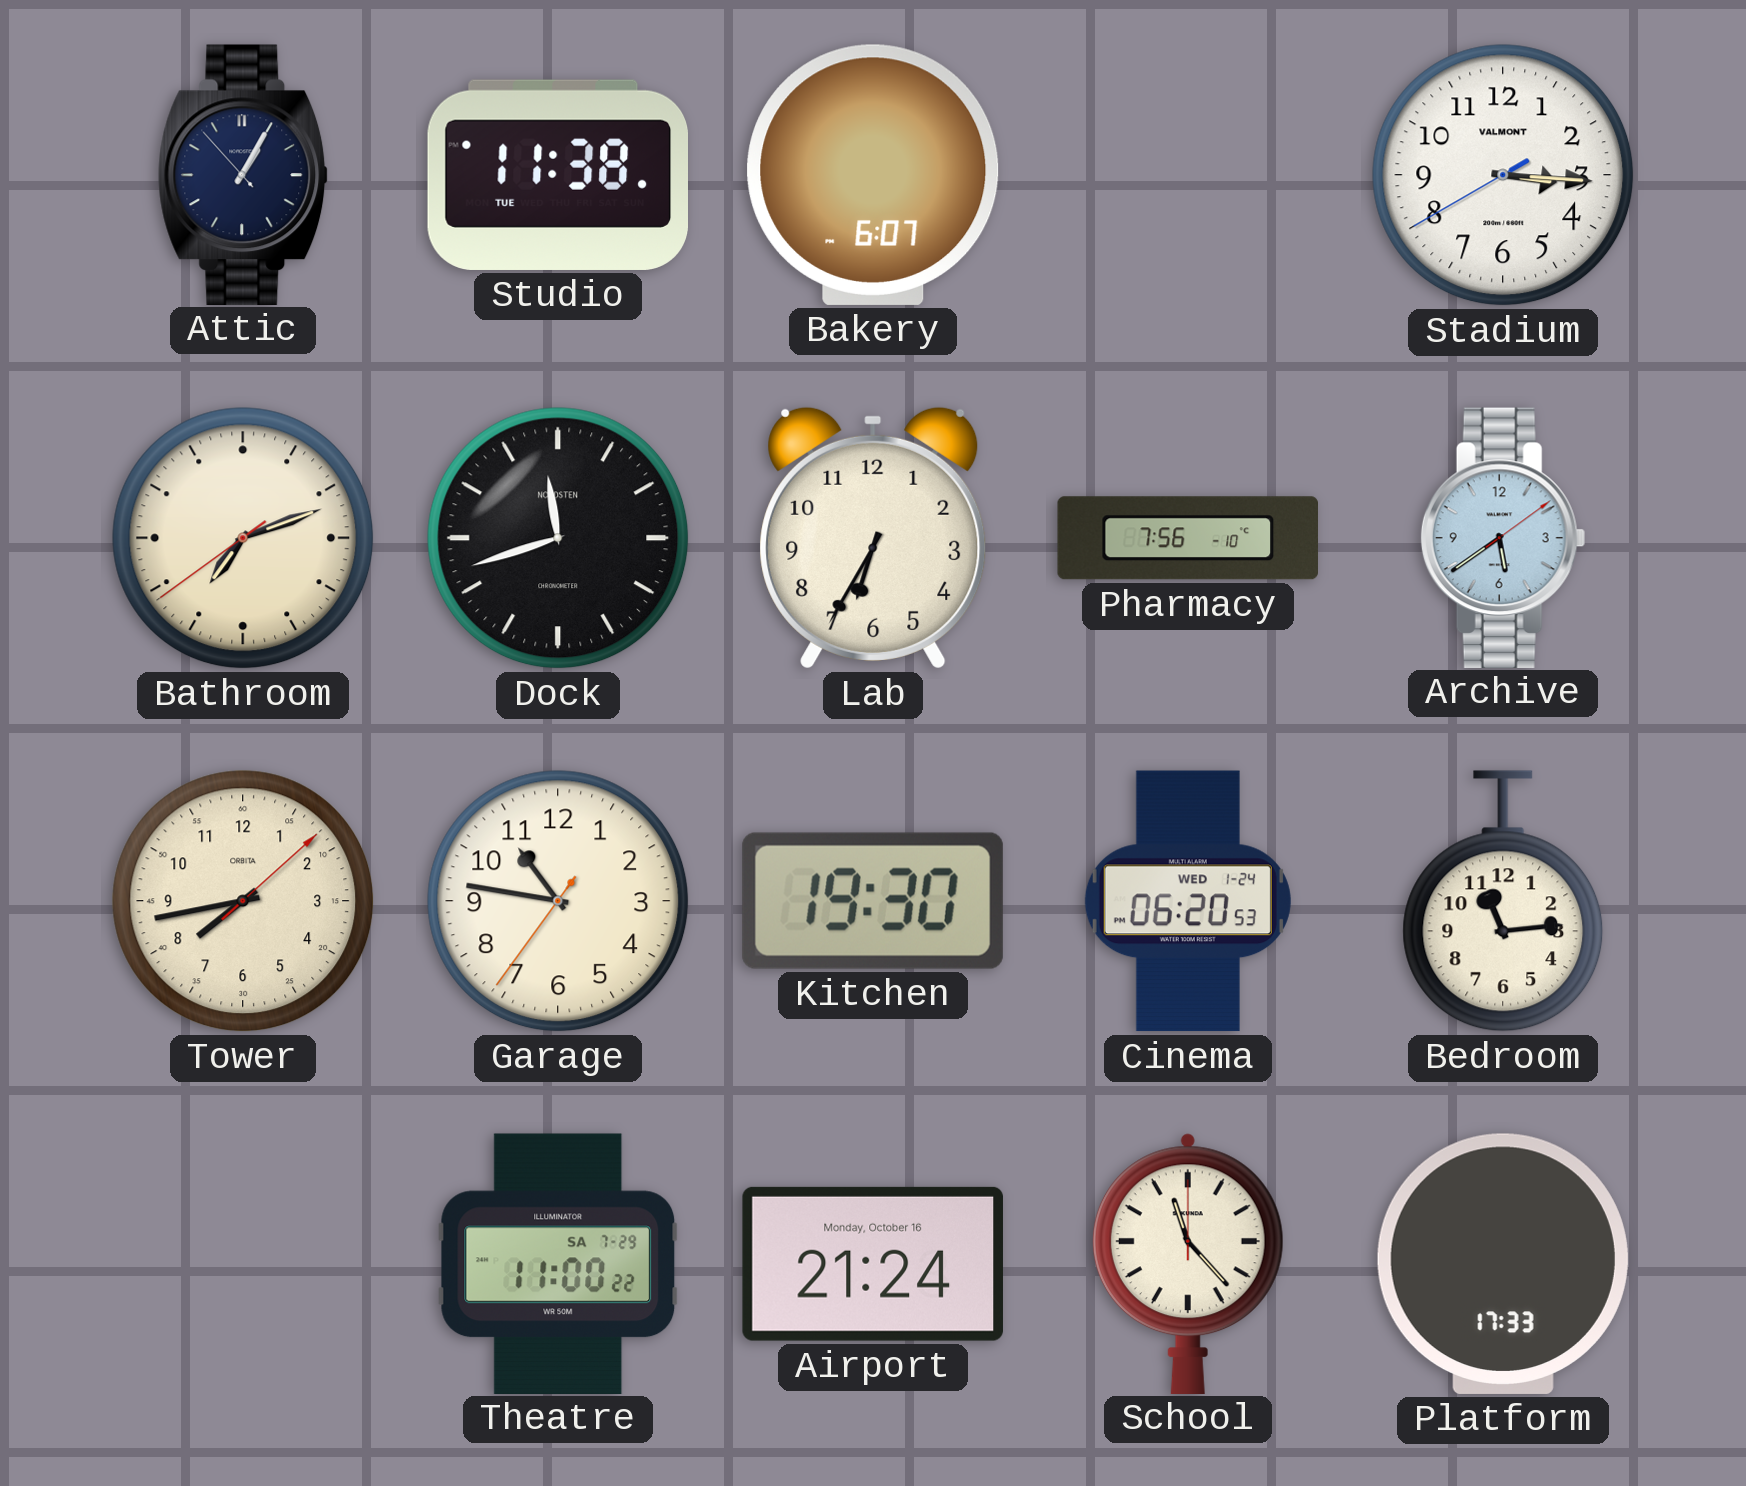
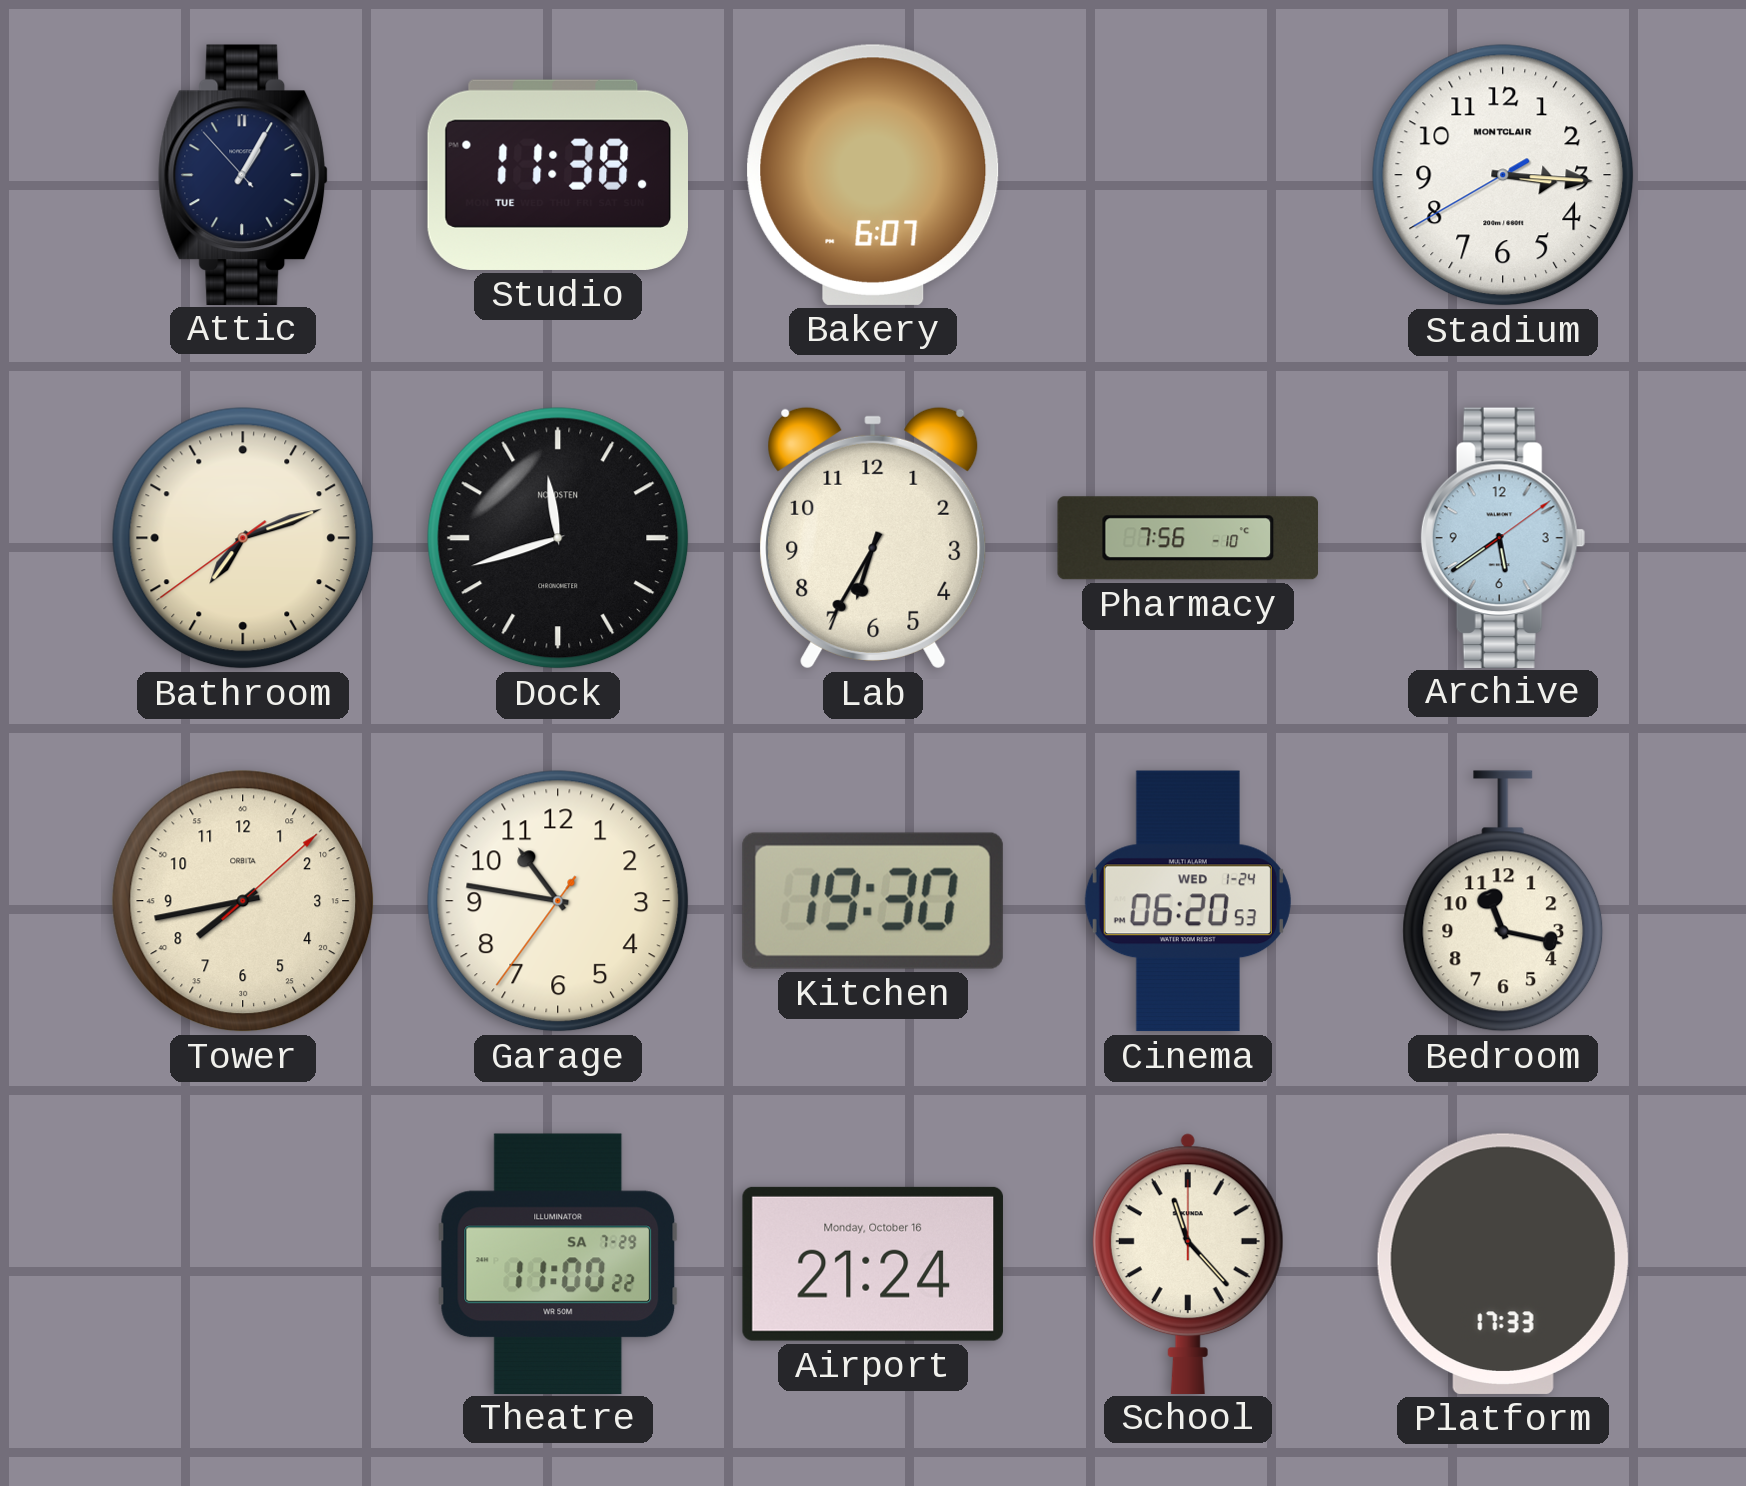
Stadium brand: VALMONT -> MONTCLAIR (1503, 175)
Bedroom: 11:14 -> 11:17 (1503, 901)
